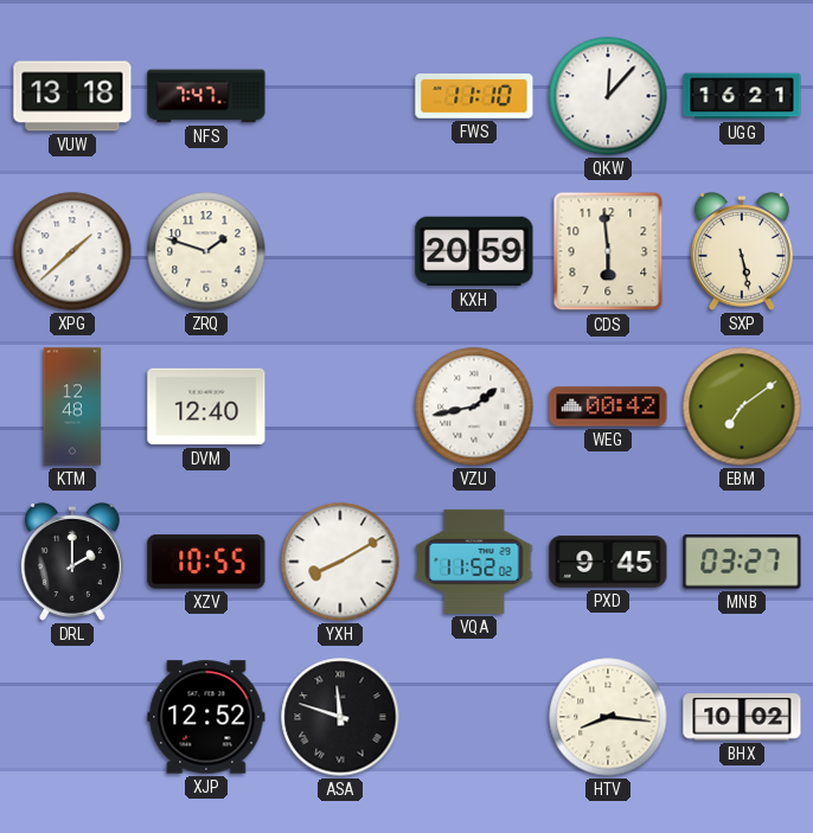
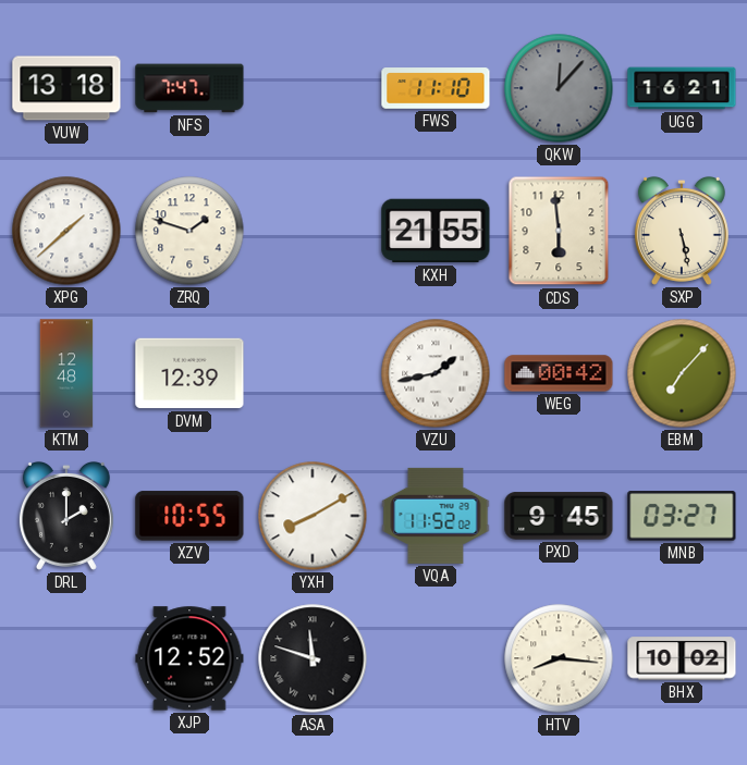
QKW dial: white -> grey (559, 88)
KXH: 20:59 -> 21:55 (436, 231)
DVM: 12:40 -> 12:39 (189, 373)
EBM: 7:09 -> 7:07 (682, 373)
